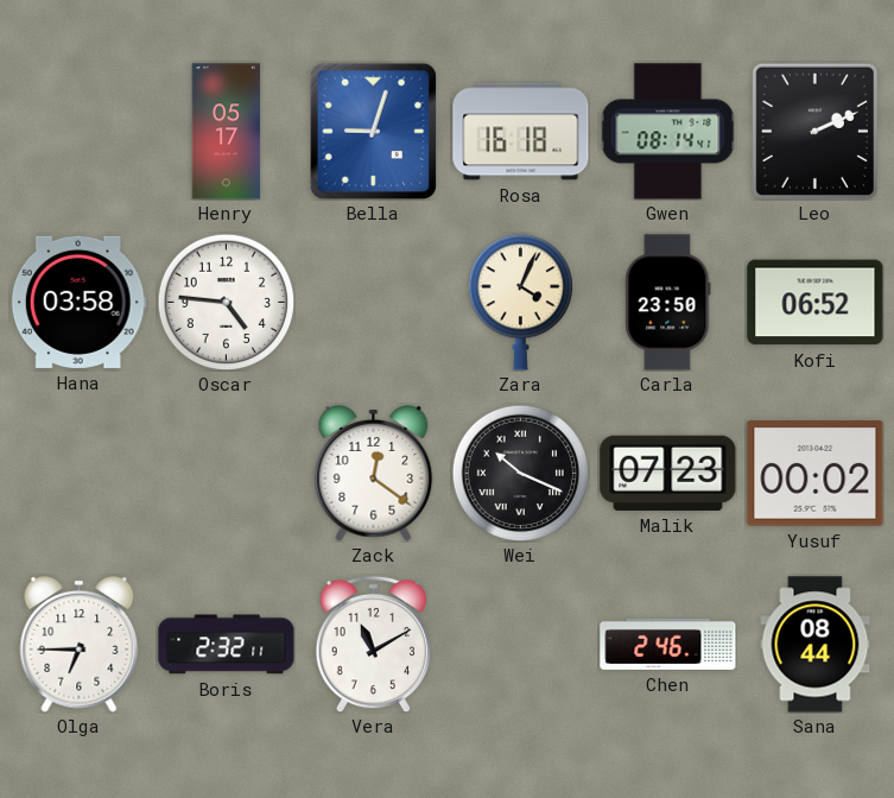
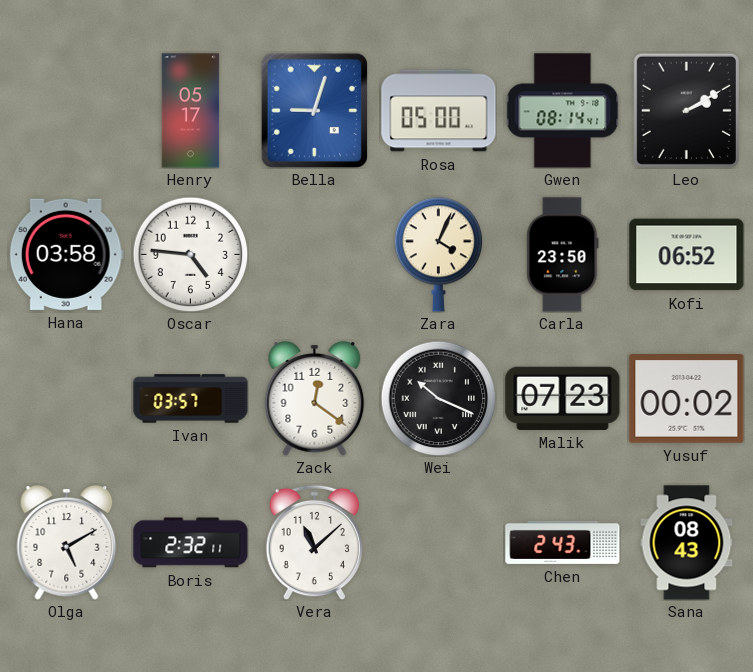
Rosa: 16:18 -> 05:00 (439, 111)
Leo: 2:11 -> 2:10 (686, 110)
Ivan: none -> 03:57 (191, 399)
Olga: 6:45 -> 5:10 (67, 543)
Vera: 11:10 -> 11:08 (314, 542)
Chen: 2:46 -> 2:43 (563, 542)
Sana: 08:44 -> 08:43 (687, 543)
